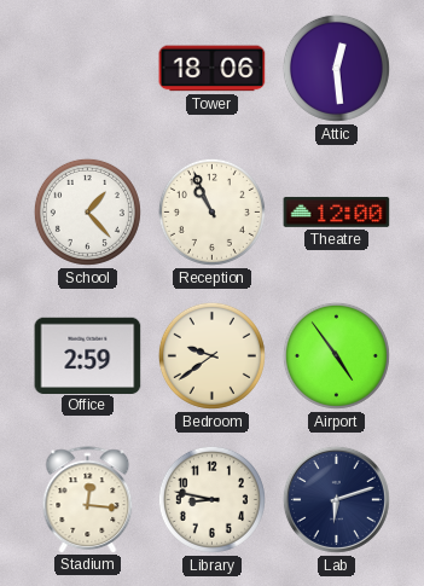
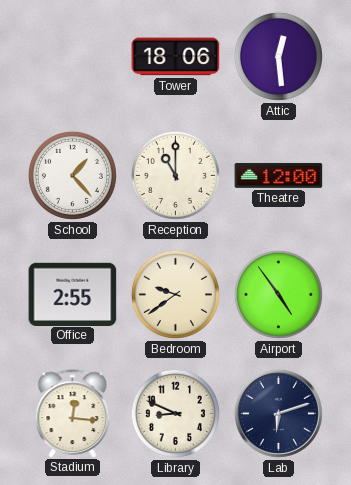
Reception: 10:56 -> 11:00 (175, 175)
Office: 2:59 -> 2:55 (73, 294)
Library: 8:47 -> 8:49 (175, 413)
